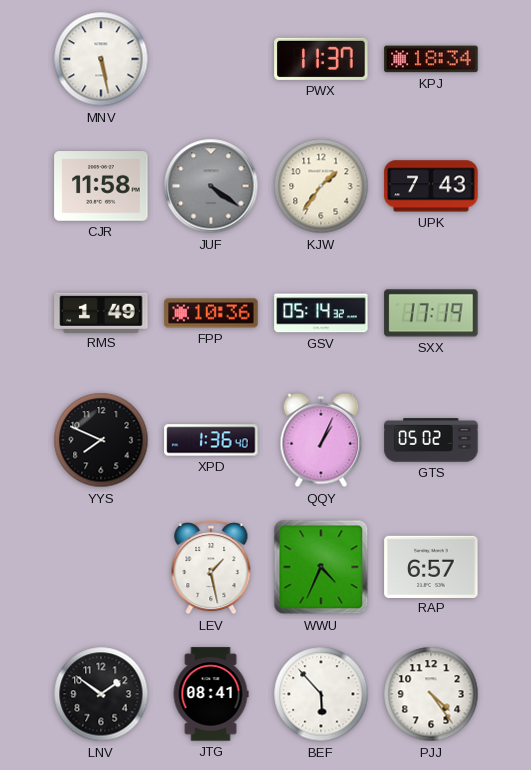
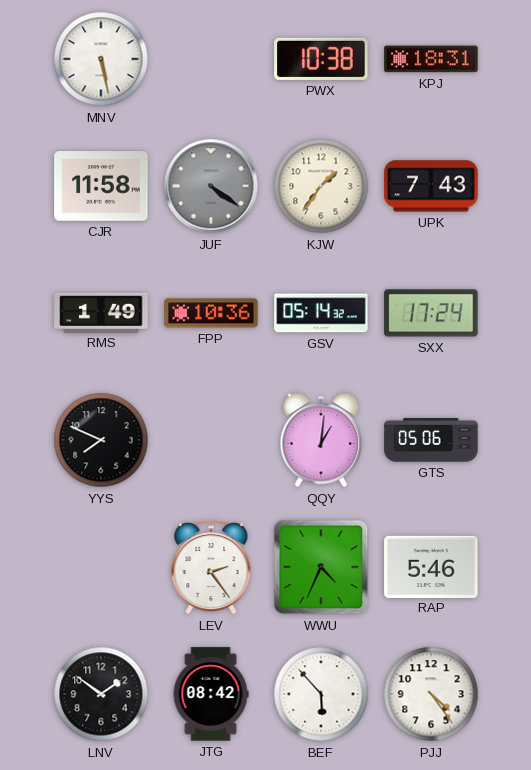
PWX: 11:37 -> 10:38 (321, 59)
KPJ: 18:34 -> 18:31 (431, 59)
SXX: 17:19 -> 17:24 (431, 313)
XPD: 1:36 -> none (211, 440)
QQY: 1:04 -> 1:01 (321, 440)
GTS: 05:02 -> 05:06 (431, 440)
LEV: 1:28 -> 2:24 (211, 568)
RAP: 6:57 -> 5:46 (431, 566)
JTG: 08:41 -> 08:42 (211, 694)
